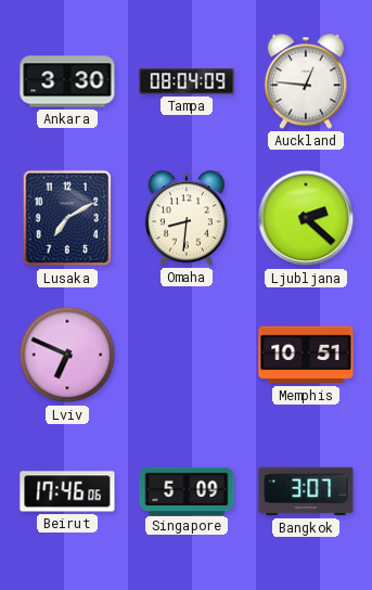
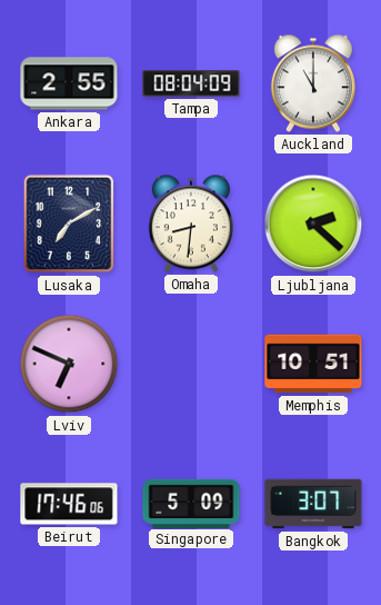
Ankara: 3:30 -> 2:55 (69, 83)
Auckland: 12:46 -> 11:00 (313, 83)
